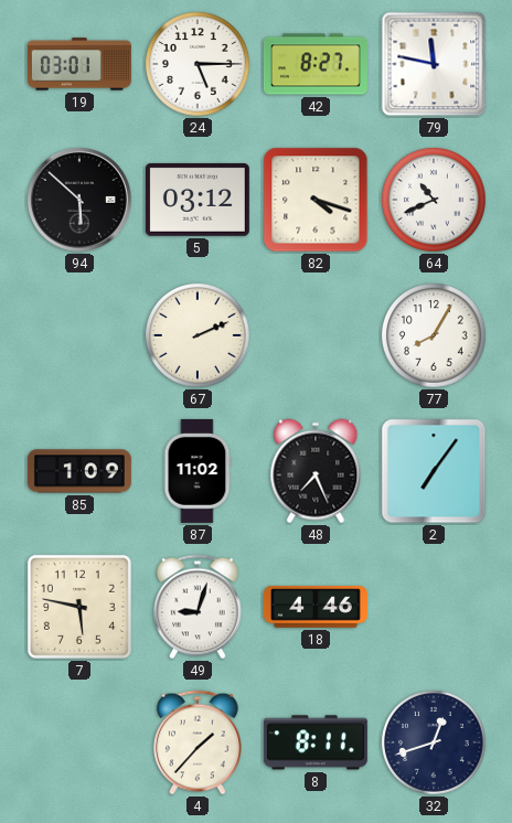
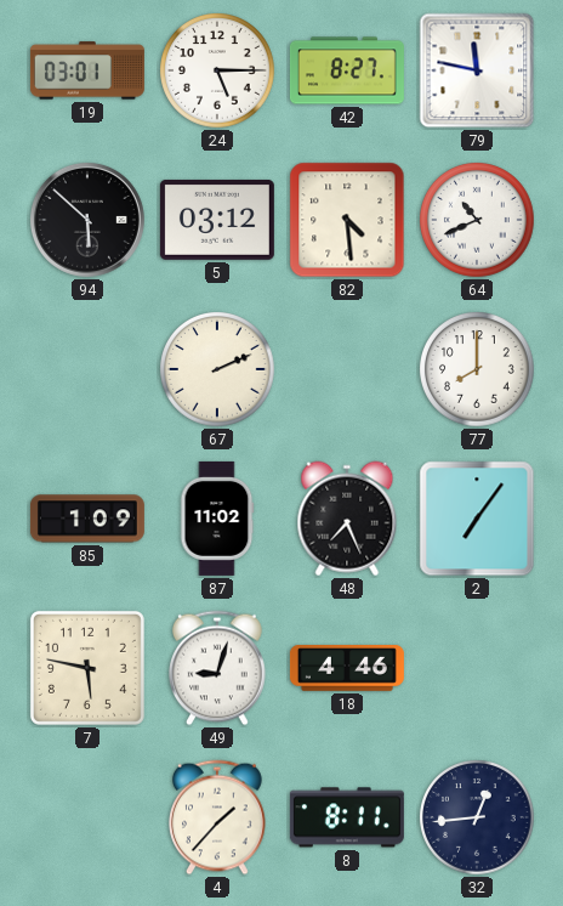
82: 4:18 -> 4:29 (347, 220)
77: 8:05 -> 8:00 (478, 370)
32: 12:42 -> 12:44 (478, 819)
